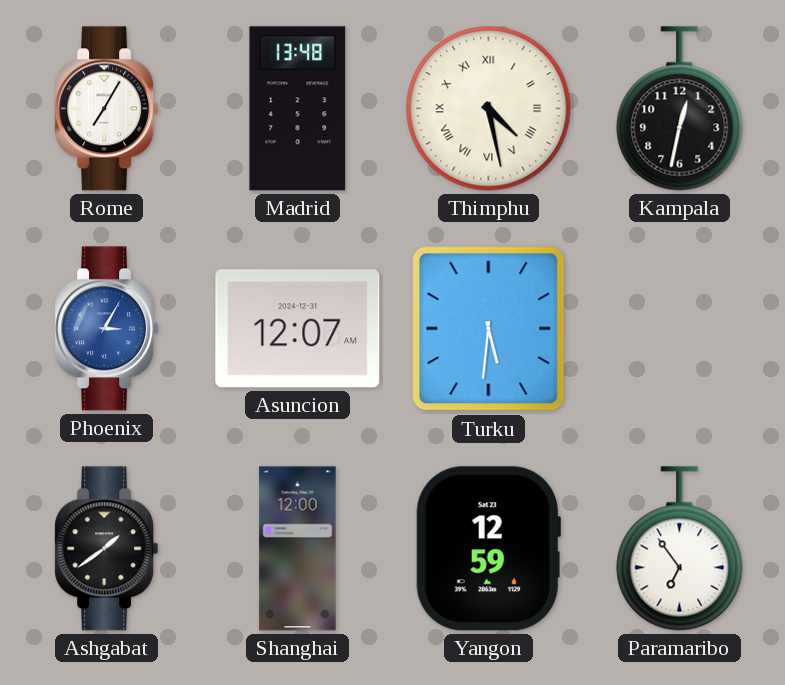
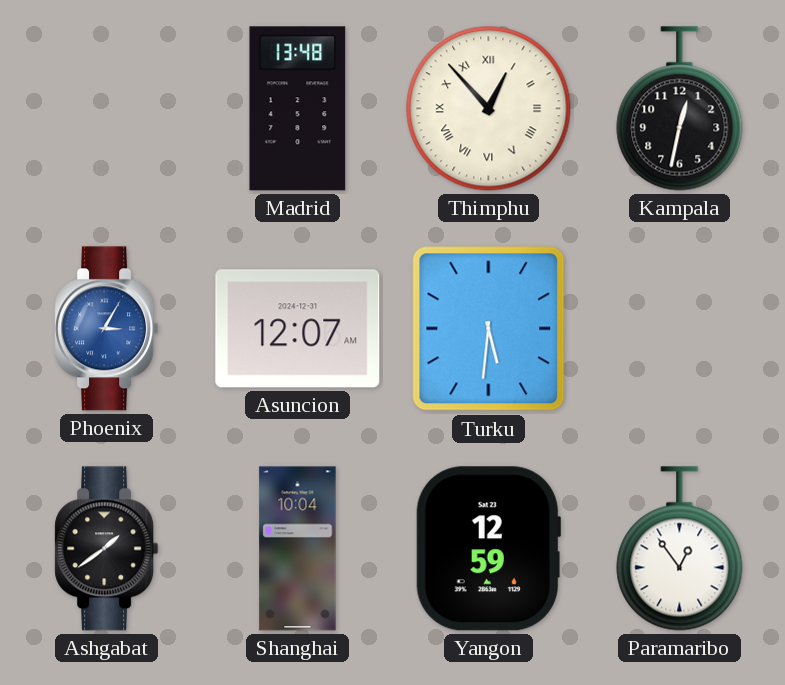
Rome: 7:05 -> none (107, 109)
Thimphu: 4:28 -> 12:53 (489, 109)
Shanghai: 12:00 -> 10:04 (298, 549)
Paramaribo: 6:54 -> 12:54 (680, 549)
